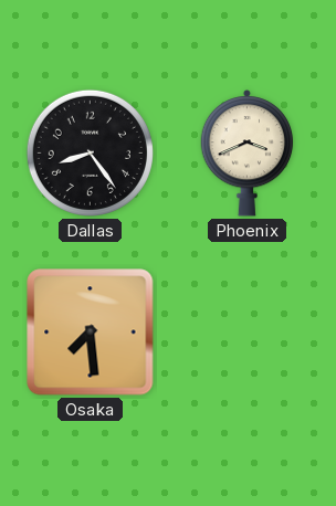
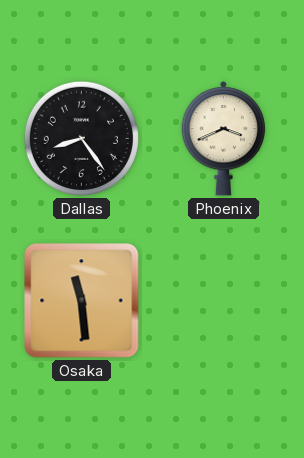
Osaka: 7:29 -> 11:29 (82, 301)
